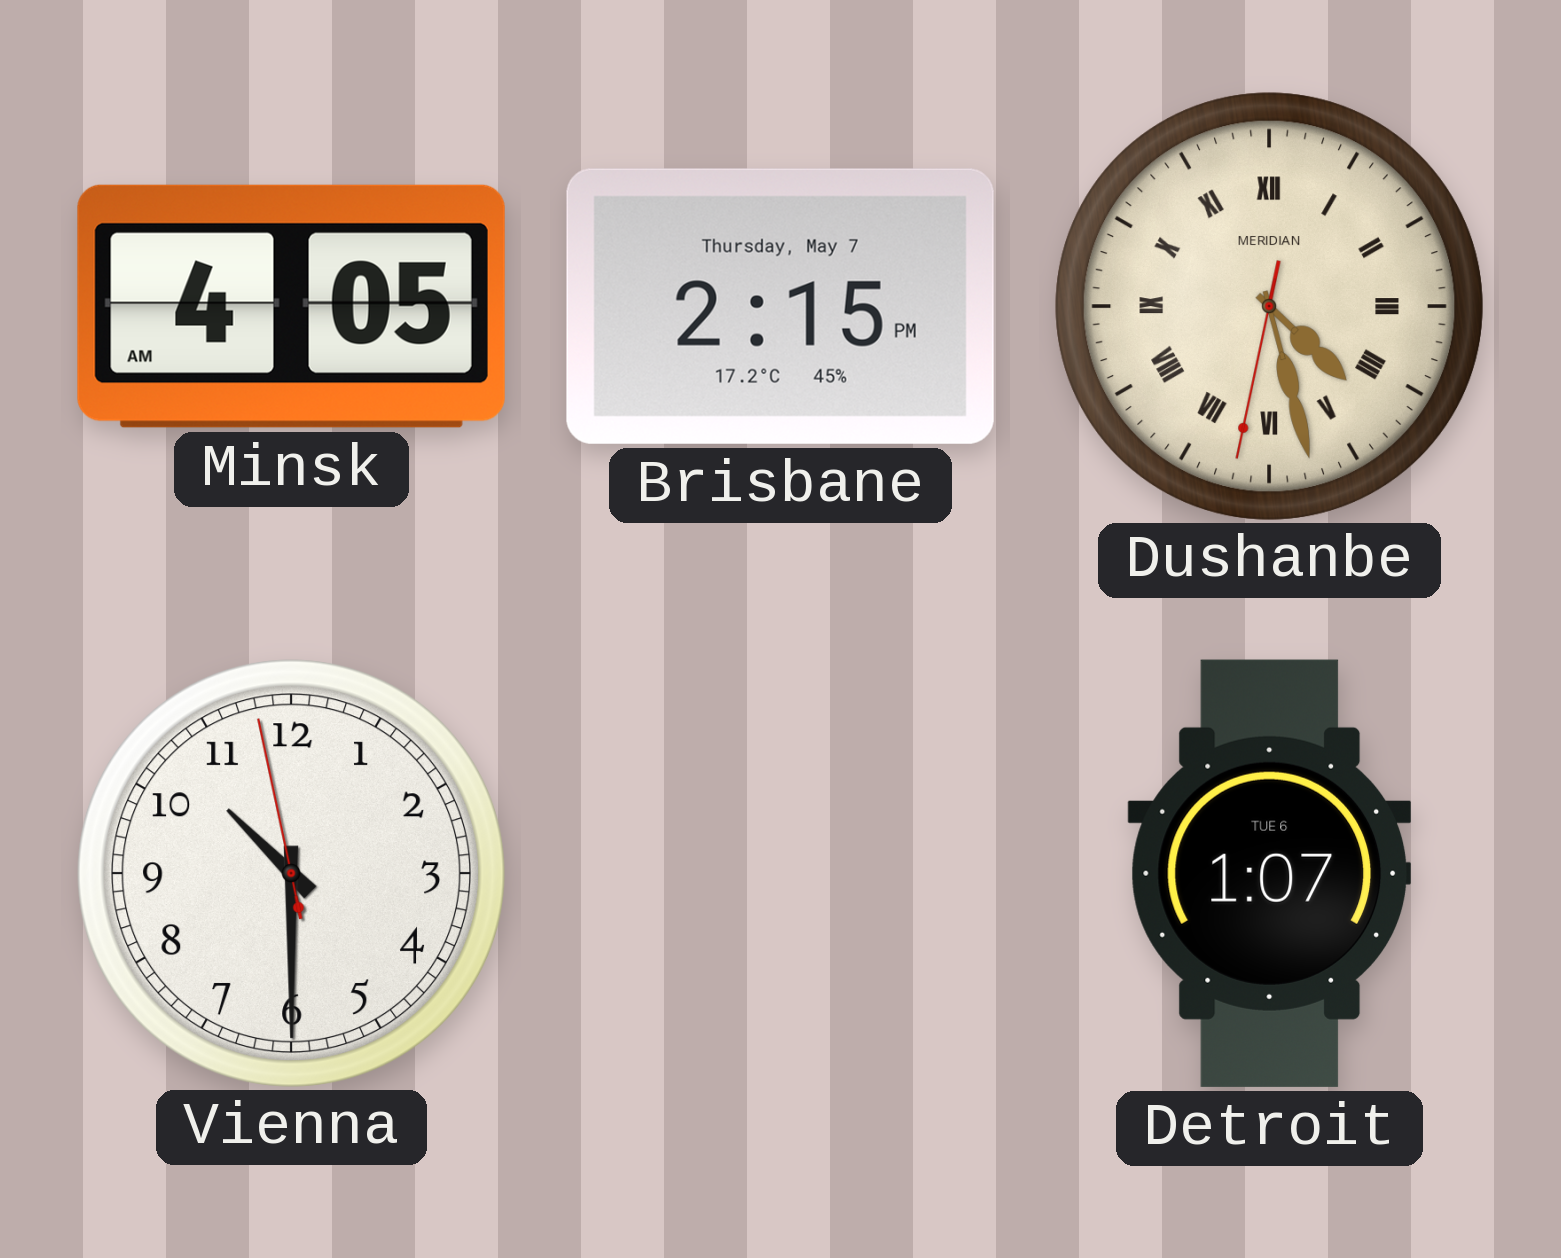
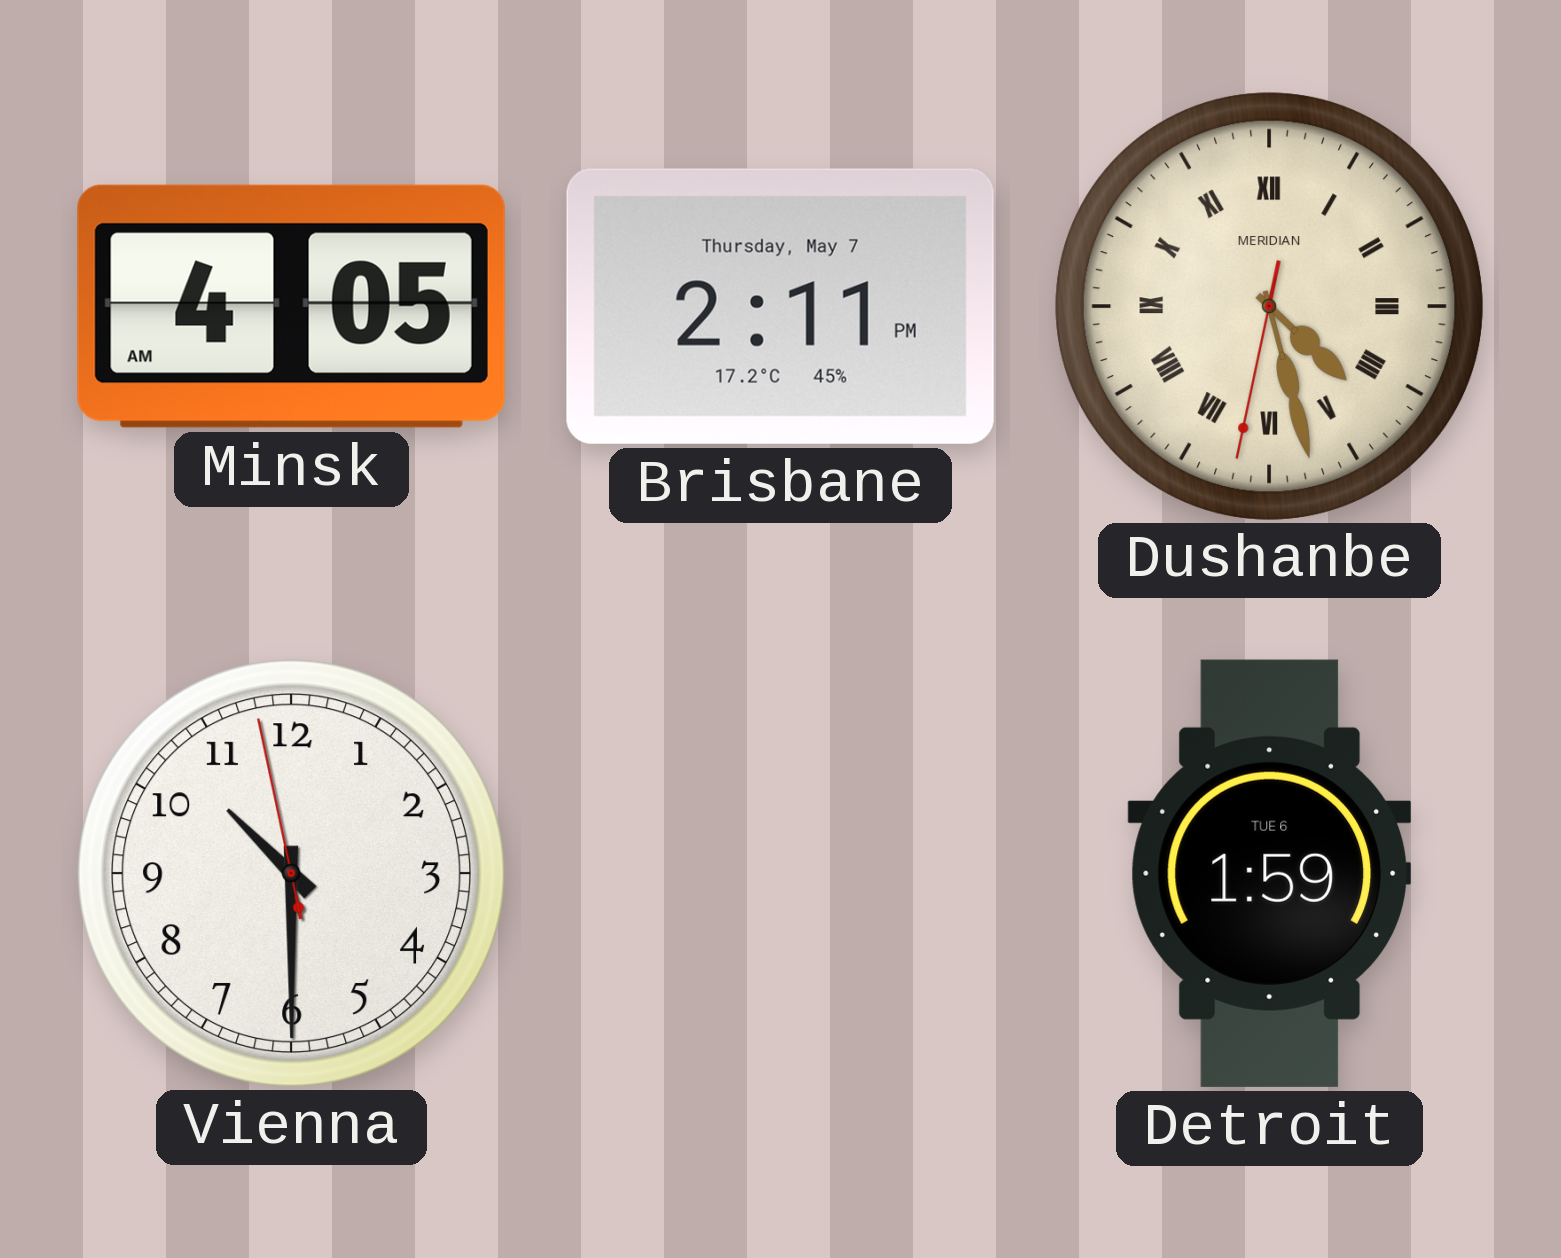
Brisbane: 2:15 -> 2:11 (780, 306)
Detroit: 1:07 -> 1:59 (1269, 873)
